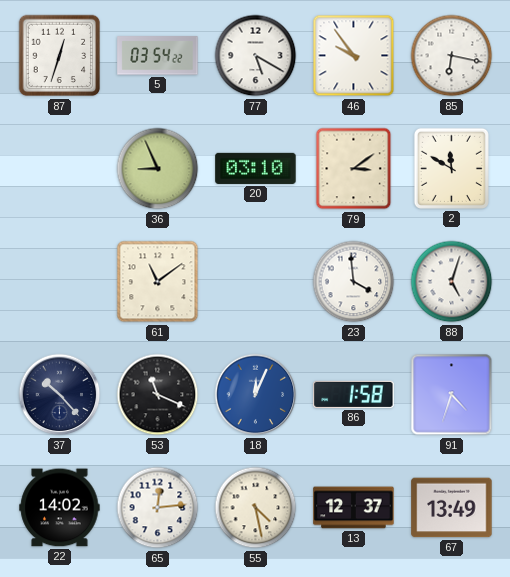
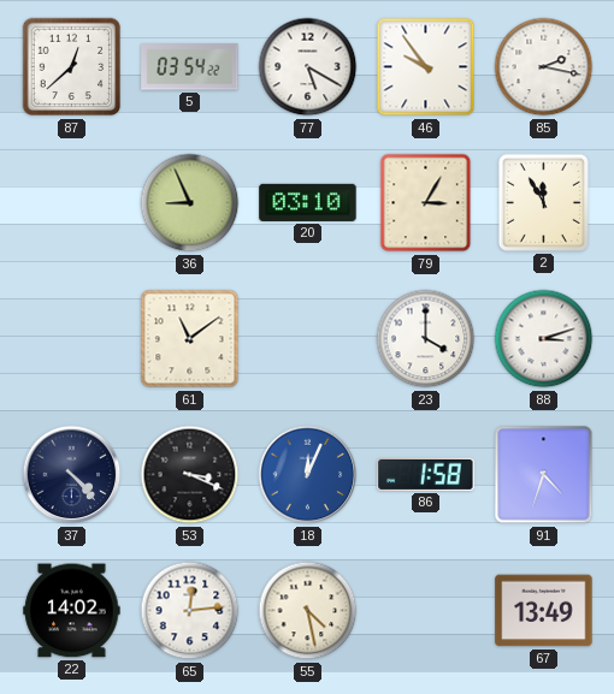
87: 12:33 -> 12:38 (72, 67)
85: 6:17 -> 2:17 (544, 67)
79: 3:09 -> 3:05 (426, 203)
2: 11:50 -> 11:55 (543, 202)
23: 3:59 -> 4:00 (426, 339)
88: 5:03 -> 3:12 (544, 339)
37: 10:23 -> 4:23 (72, 475)
53: 11:19 -> 3:19 (190, 475)
13: 12:37 -> none (354, 508)
